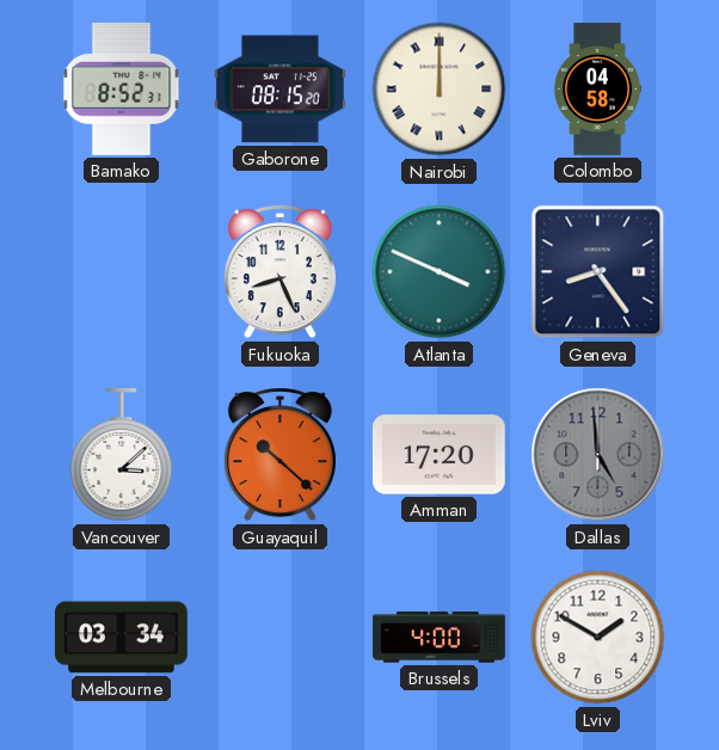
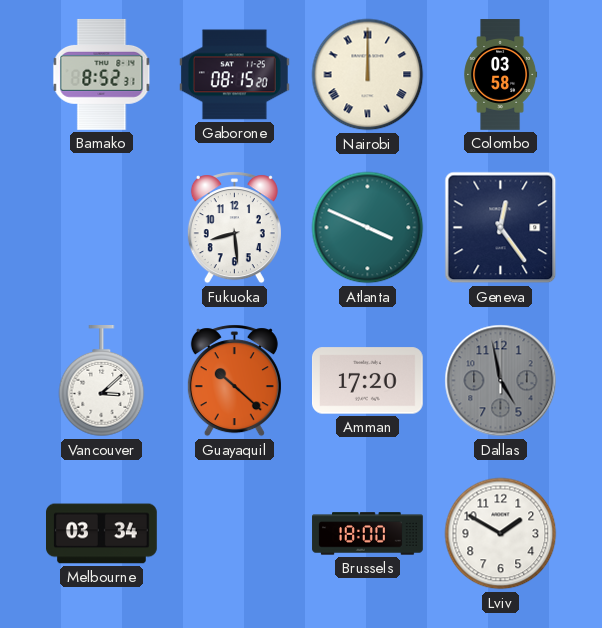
Colombo: 04:58 -> 03:58 (501, 75)
Fukuoka: 8:26 -> 8:29 (234, 228)
Geneva: 8:24 -> 12:24 (501, 228)
Dallas: 4:59 -> 4:58 (501, 381)
Brussels: 4:00 -> 18:00 (368, 534)
